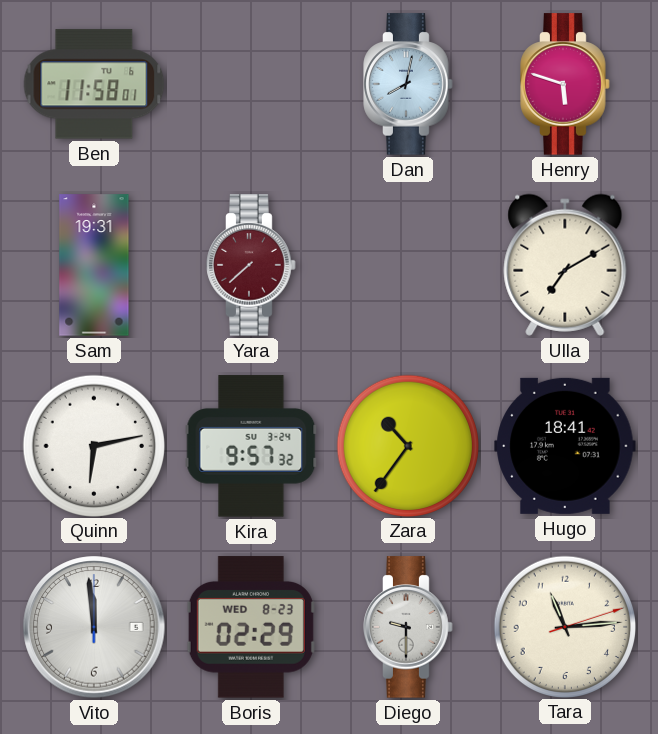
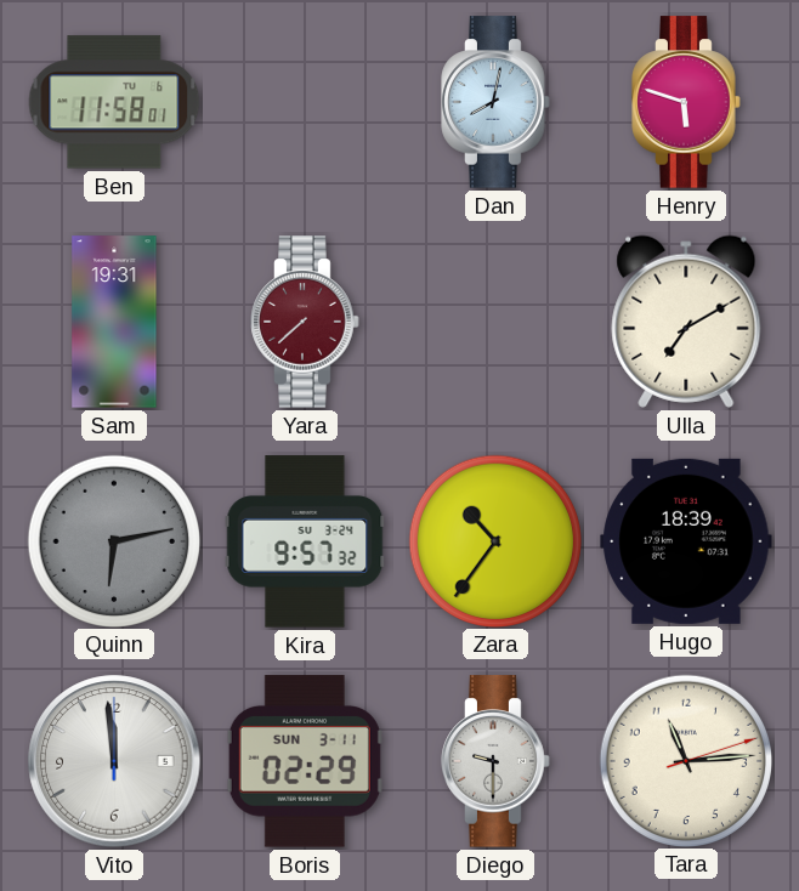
Quinn dial: white -> grey (114, 540)
Hugo: 18:41 -> 18:39 (686, 541)
Boris date: WED 8-23 -> SUN 3-11 (305, 761)
